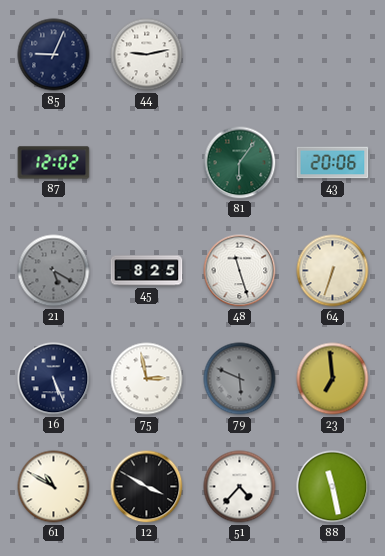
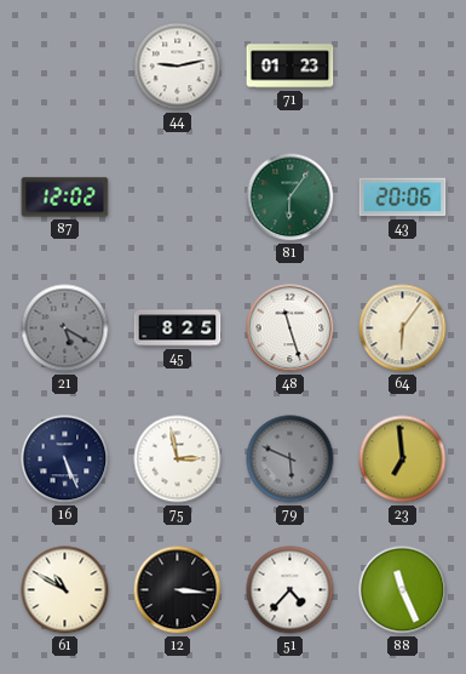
85: 9:04 -> none (54, 55)
71: none -> 01:23 (290, 67)
64: 6:33 -> 6:06 (403, 329)
12: 3:50 -> 3:16 (178, 590)
88: 11:28 -> 11:26 (403, 590)
